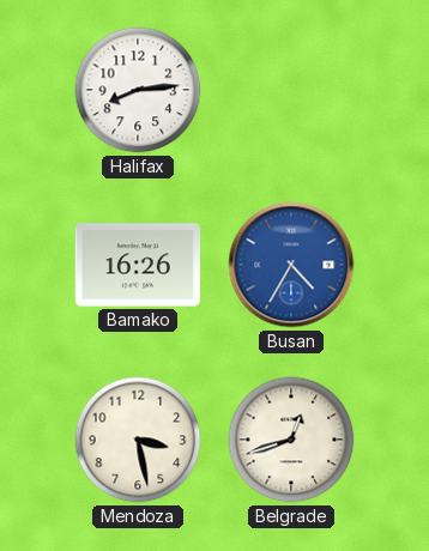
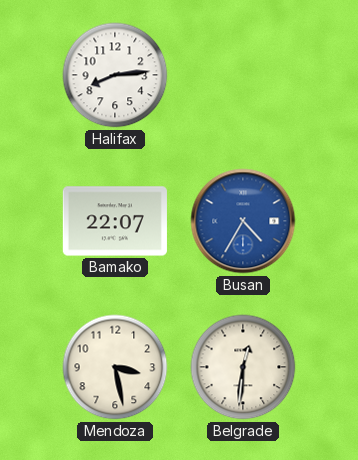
Bamako: 16:26 -> 22:07 (115, 221)
Belgrade: 12:42 -> 12:31 (243, 367)
